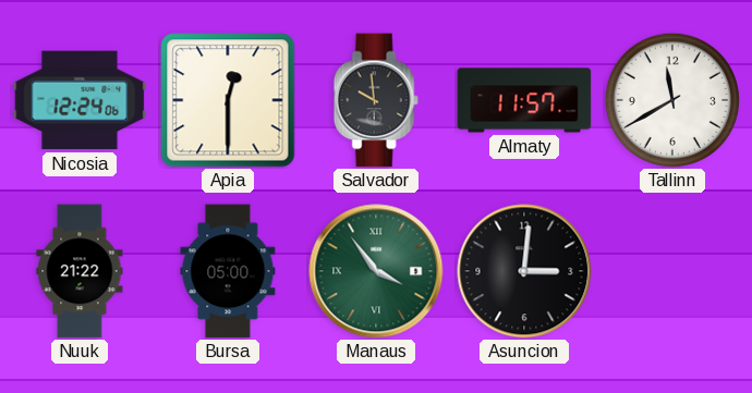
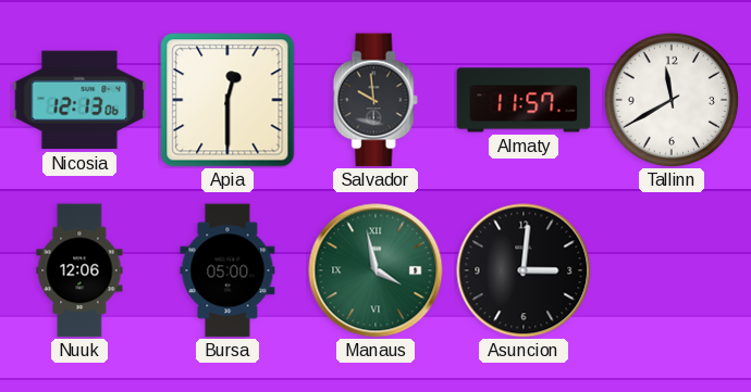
Nicosia: 12:24 -> 12:13 (79, 100)
Nuuk: 21:22 -> 12:06 (79, 270)
Manaus: 3:54 -> 3:58 (375, 270)
